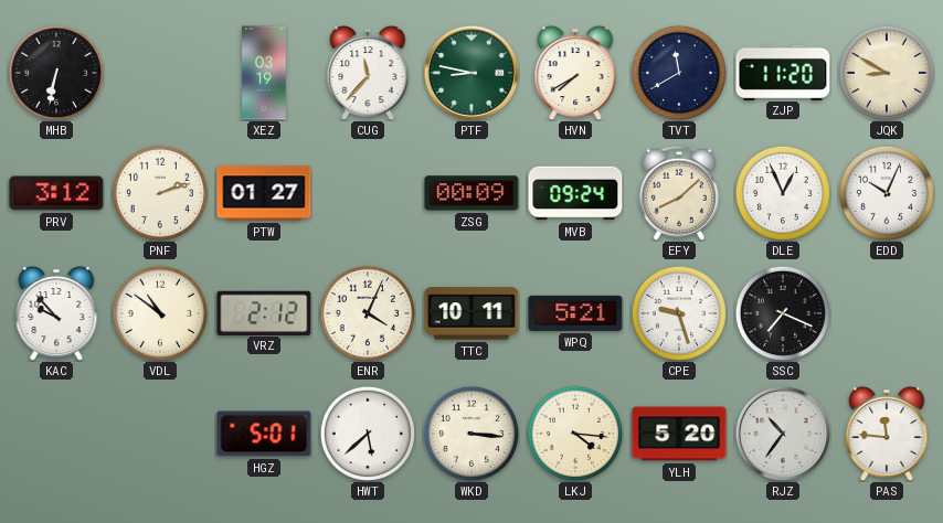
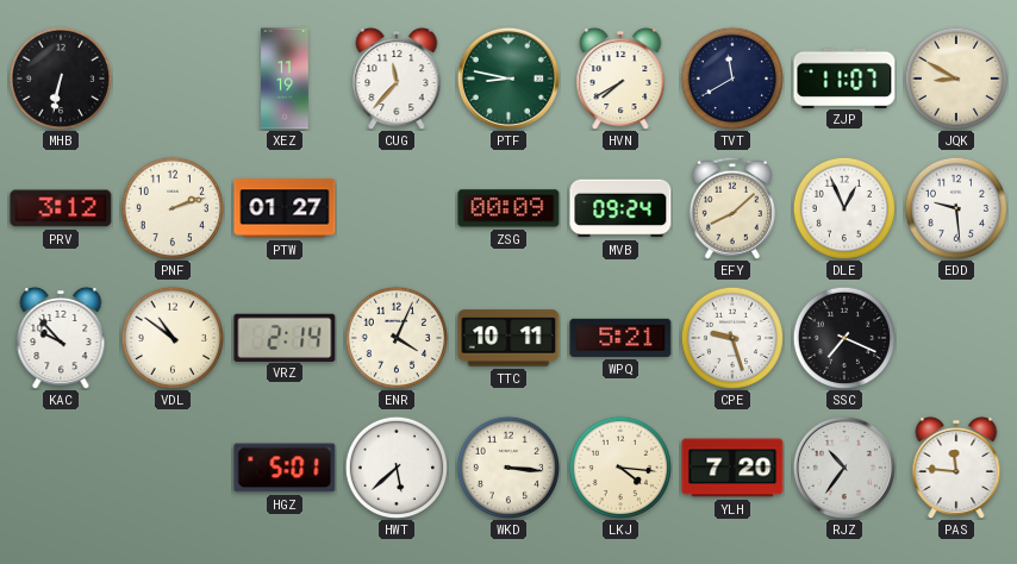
XEZ: 03:19 -> 11:19 (285, 79)
ZJP: 11:20 -> 11:07 (844, 77)
EDD: 10:04 -> 9:29 (955, 207)
VRZ: 2:12 -> 2:14 (285, 337)
YLH: 5:20 -> 7:20 (732, 468)
